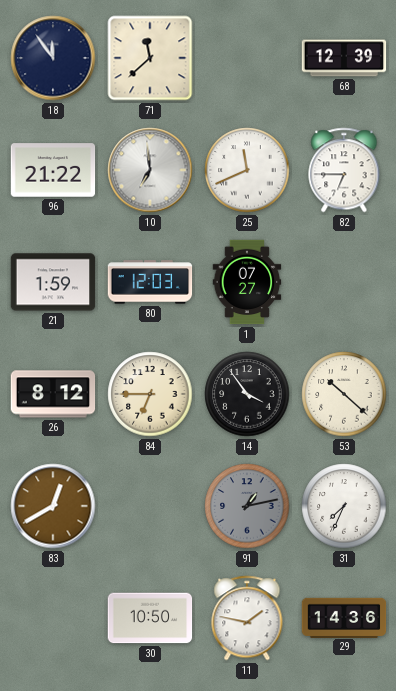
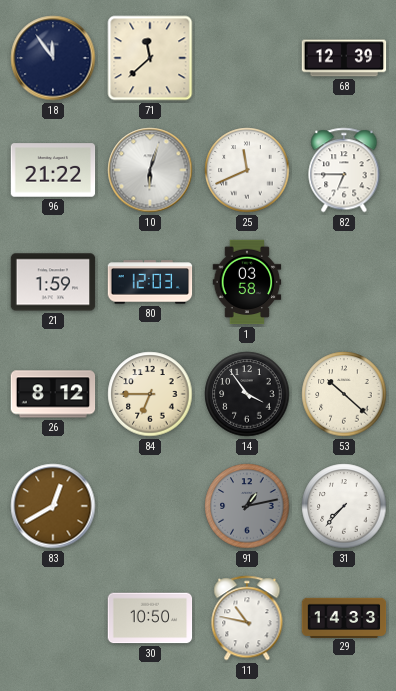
10: 6:59 -> 6:03 (150, 170)
1: 07:27 -> 03:58 (247, 282)
31: 7:34 -> 7:37 (344, 506)
11: 1:47 -> 10:47 (247, 618)
29: 14:36 -> 14:33 (344, 617)
